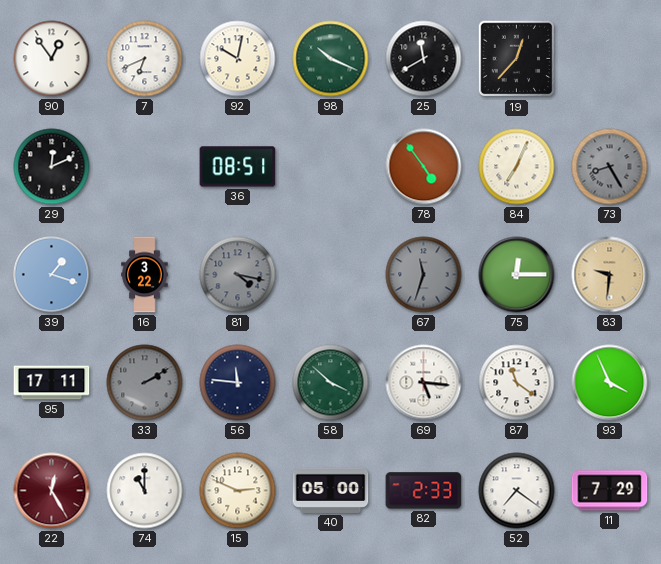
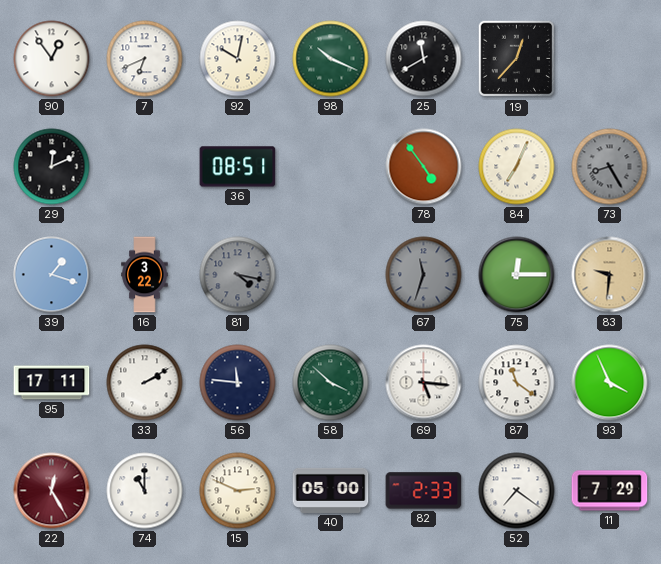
33 dial: grey -> white (145, 383)
